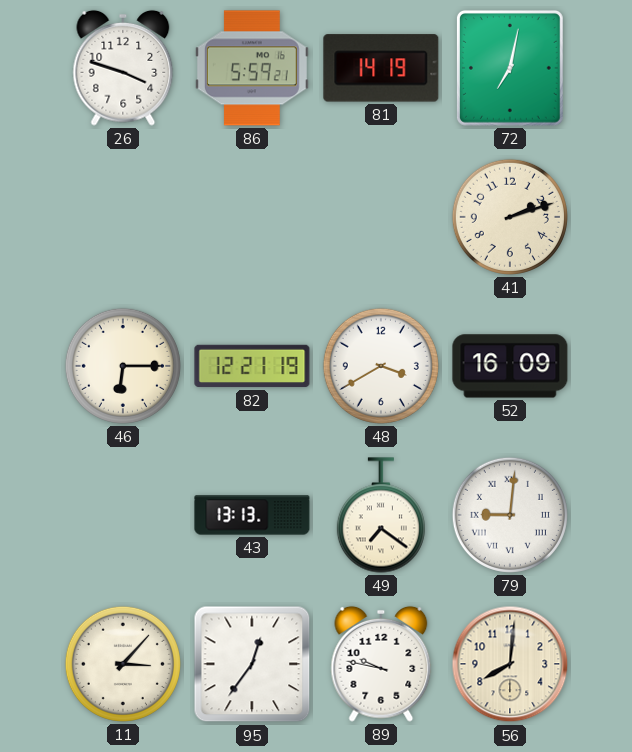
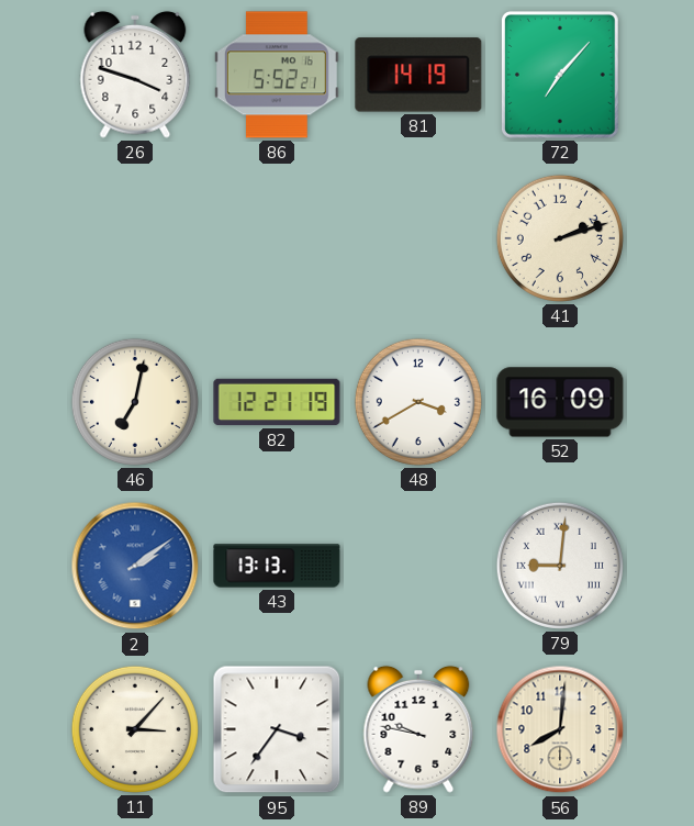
86: 5:59 -> 5:52 (277, 75)
72: 7:02 -> 7:07 (560, 75)
46: 6:15 -> 7:02 (135, 402)
2: none -> 2:09 (135, 566)
49: 7:21 -> none (381, 515)
95: 12:36 -> 3:36 (277, 729)
